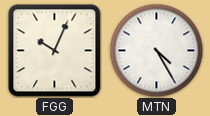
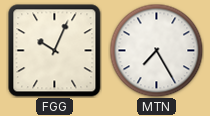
MTN: 4:25 -> 7:25 (156, 50)
